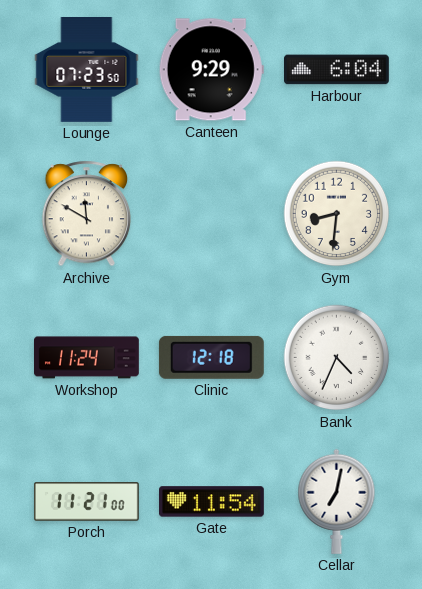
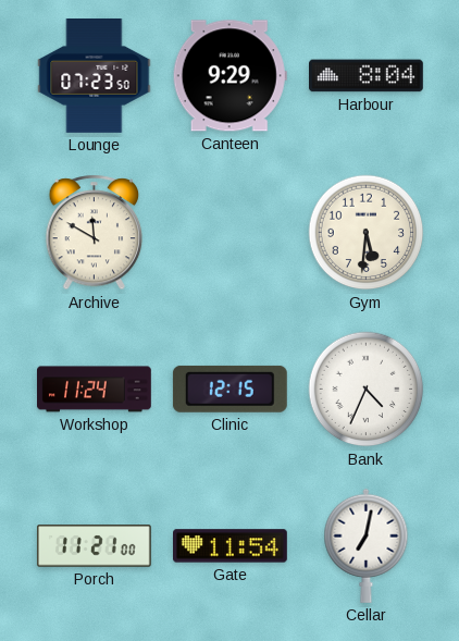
Harbour: 6:04 -> 8:04 (367, 76)
Gym: 8:31 -> 5:31 (367, 233)
Clinic: 12:18 -> 12:15 (230, 389)
